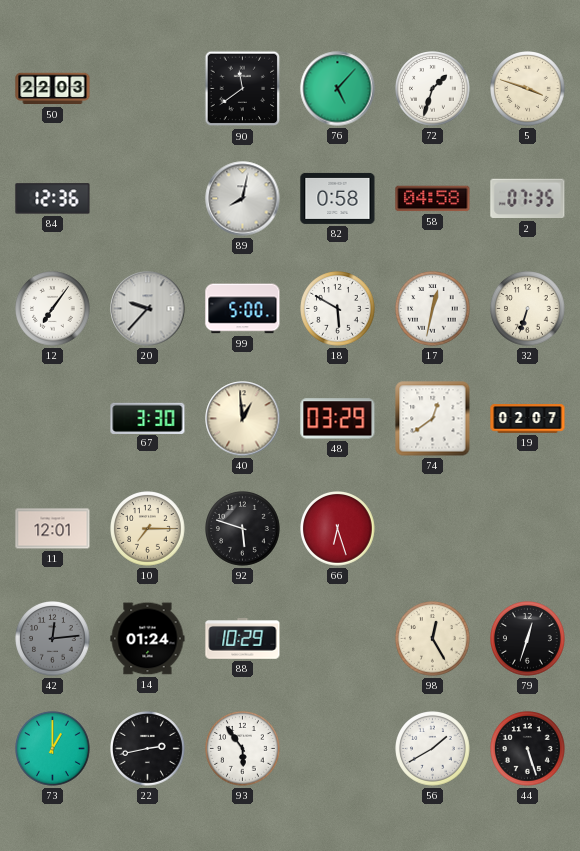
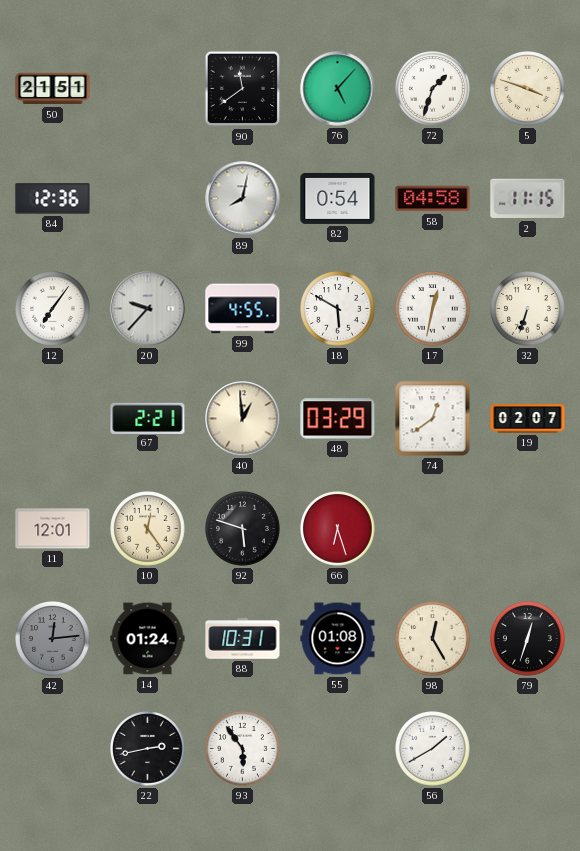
50: 22:03 -> 21:51 (53, 89)
82: 0:58 -> 0:54 (338, 198)
2: 07:35 -> 11:15 (528, 199)
99: 5:00 -> 4:55 (243, 309)
67: 3:30 -> 2:21 (148, 418)
10: 7:15 -> 12:24 (148, 529)
88: 10:29 -> 10:31 (243, 639)
55: none -> 01:08 (338, 639)
73: 1:00 -> none (53, 749)
44: 5:27 -> none (528, 749)
